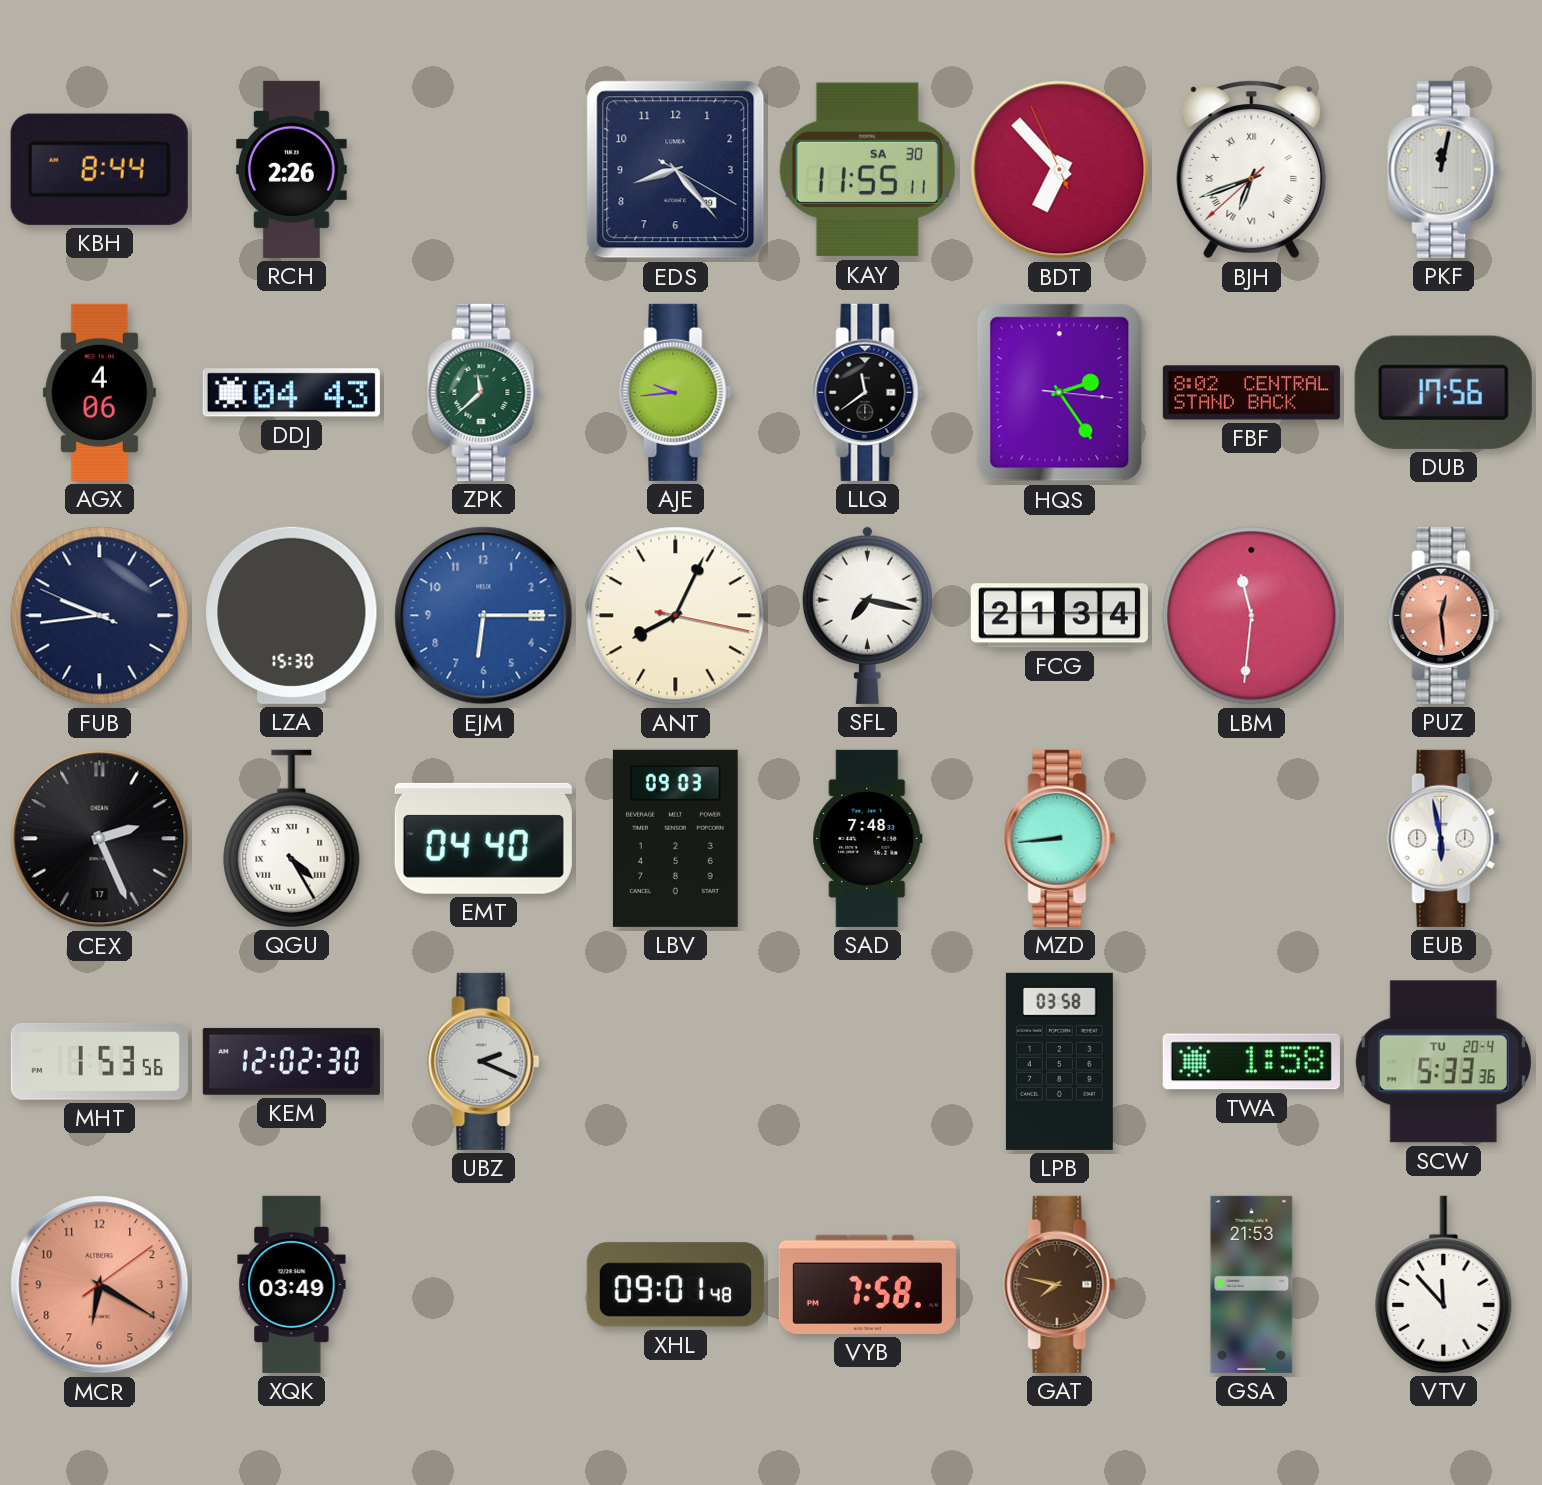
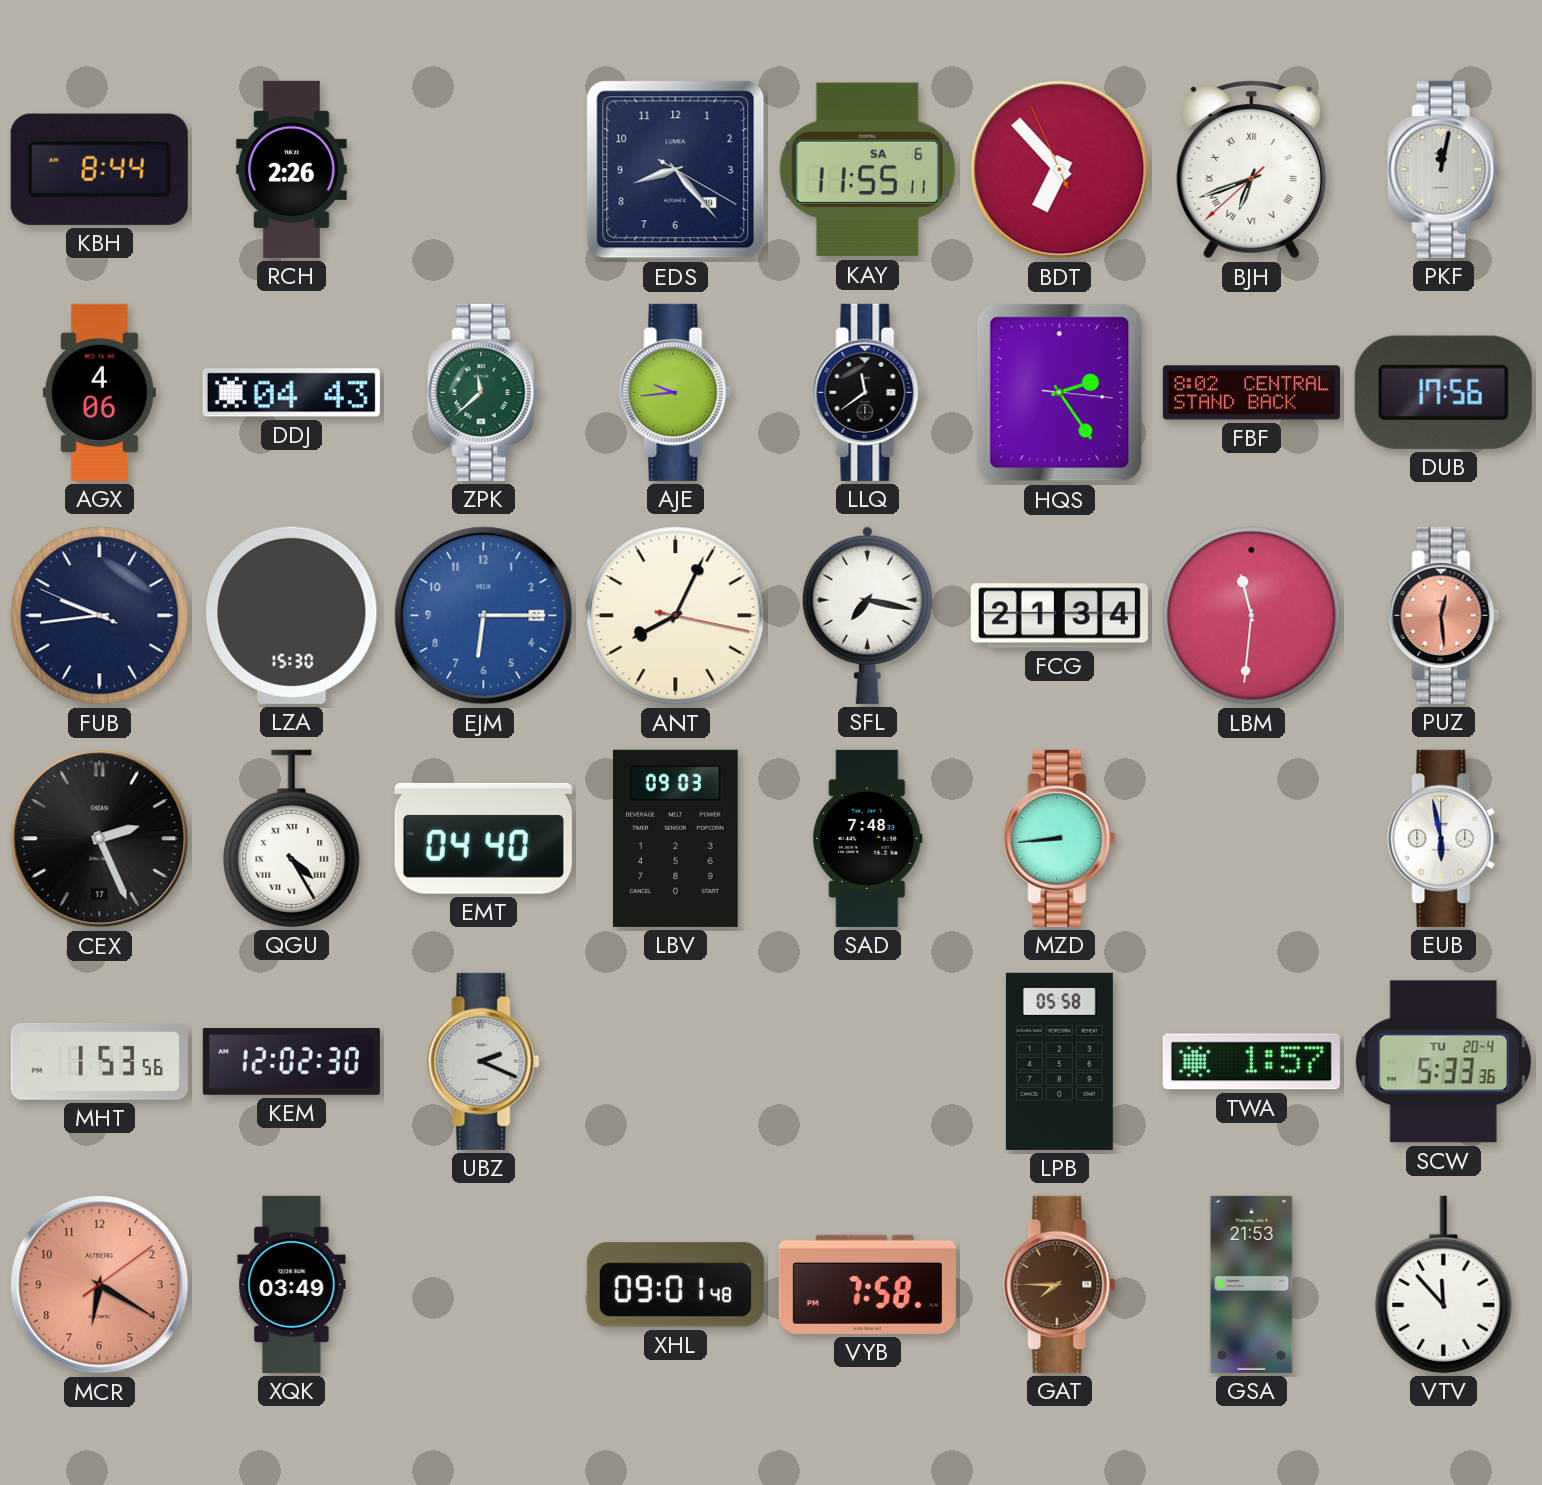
KAY date: SA 30 -> SA 6 (867, 170)
LPB: 03:58 -> 05:58 (1059, 1061)
TWA: 1:58 -> 1:57 (1251, 1062)
GAT: 7:47 -> 7:45 (1060, 1284)
